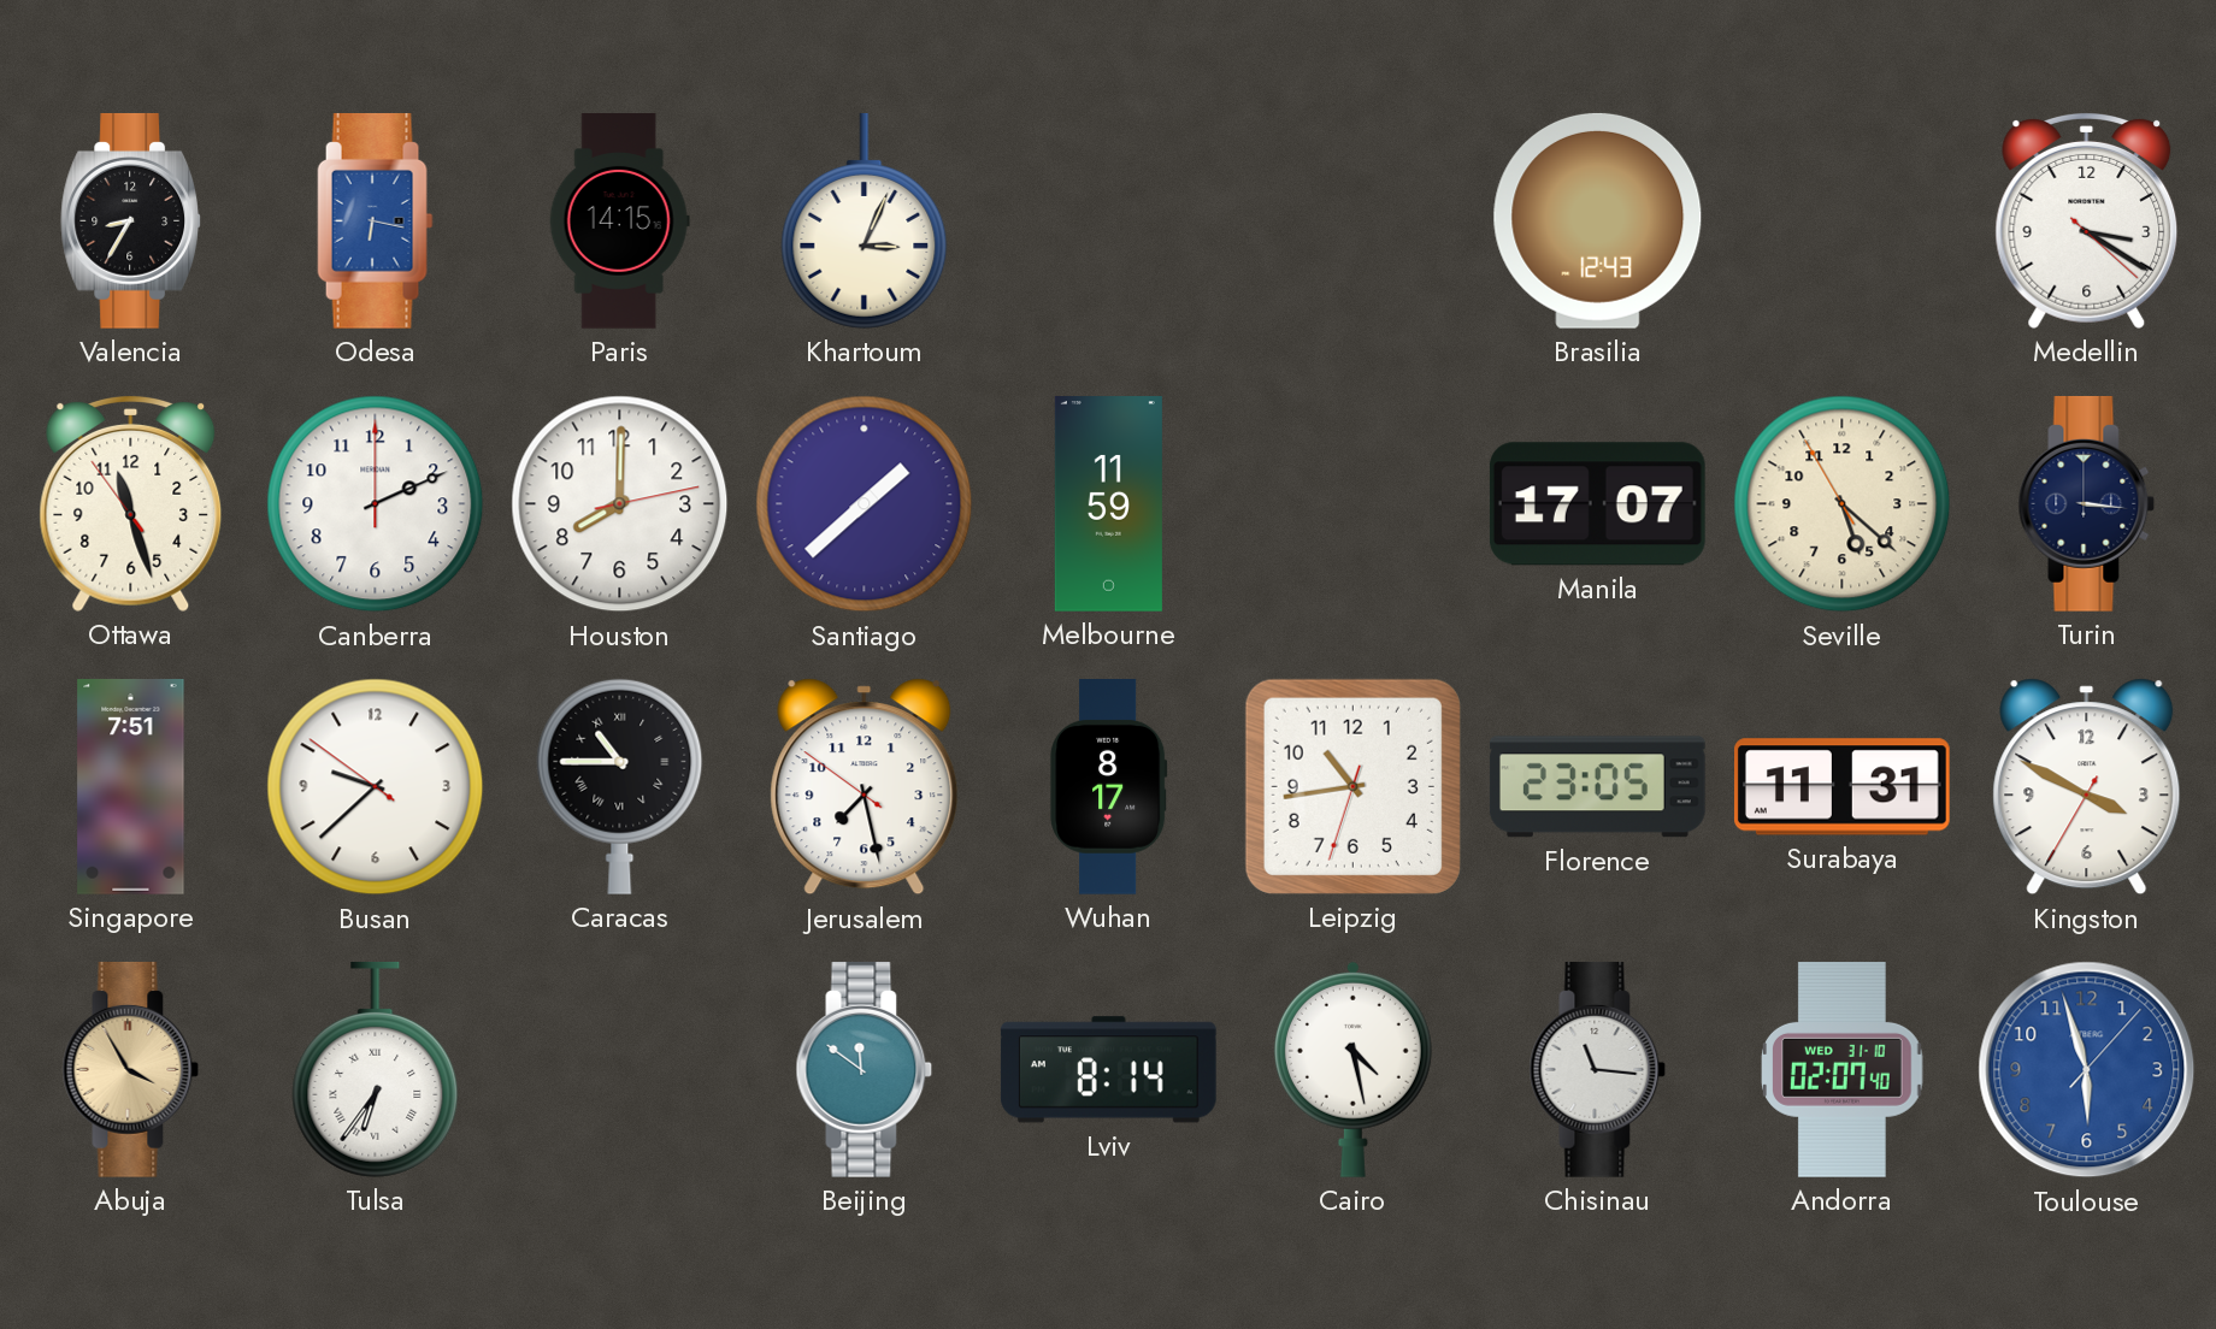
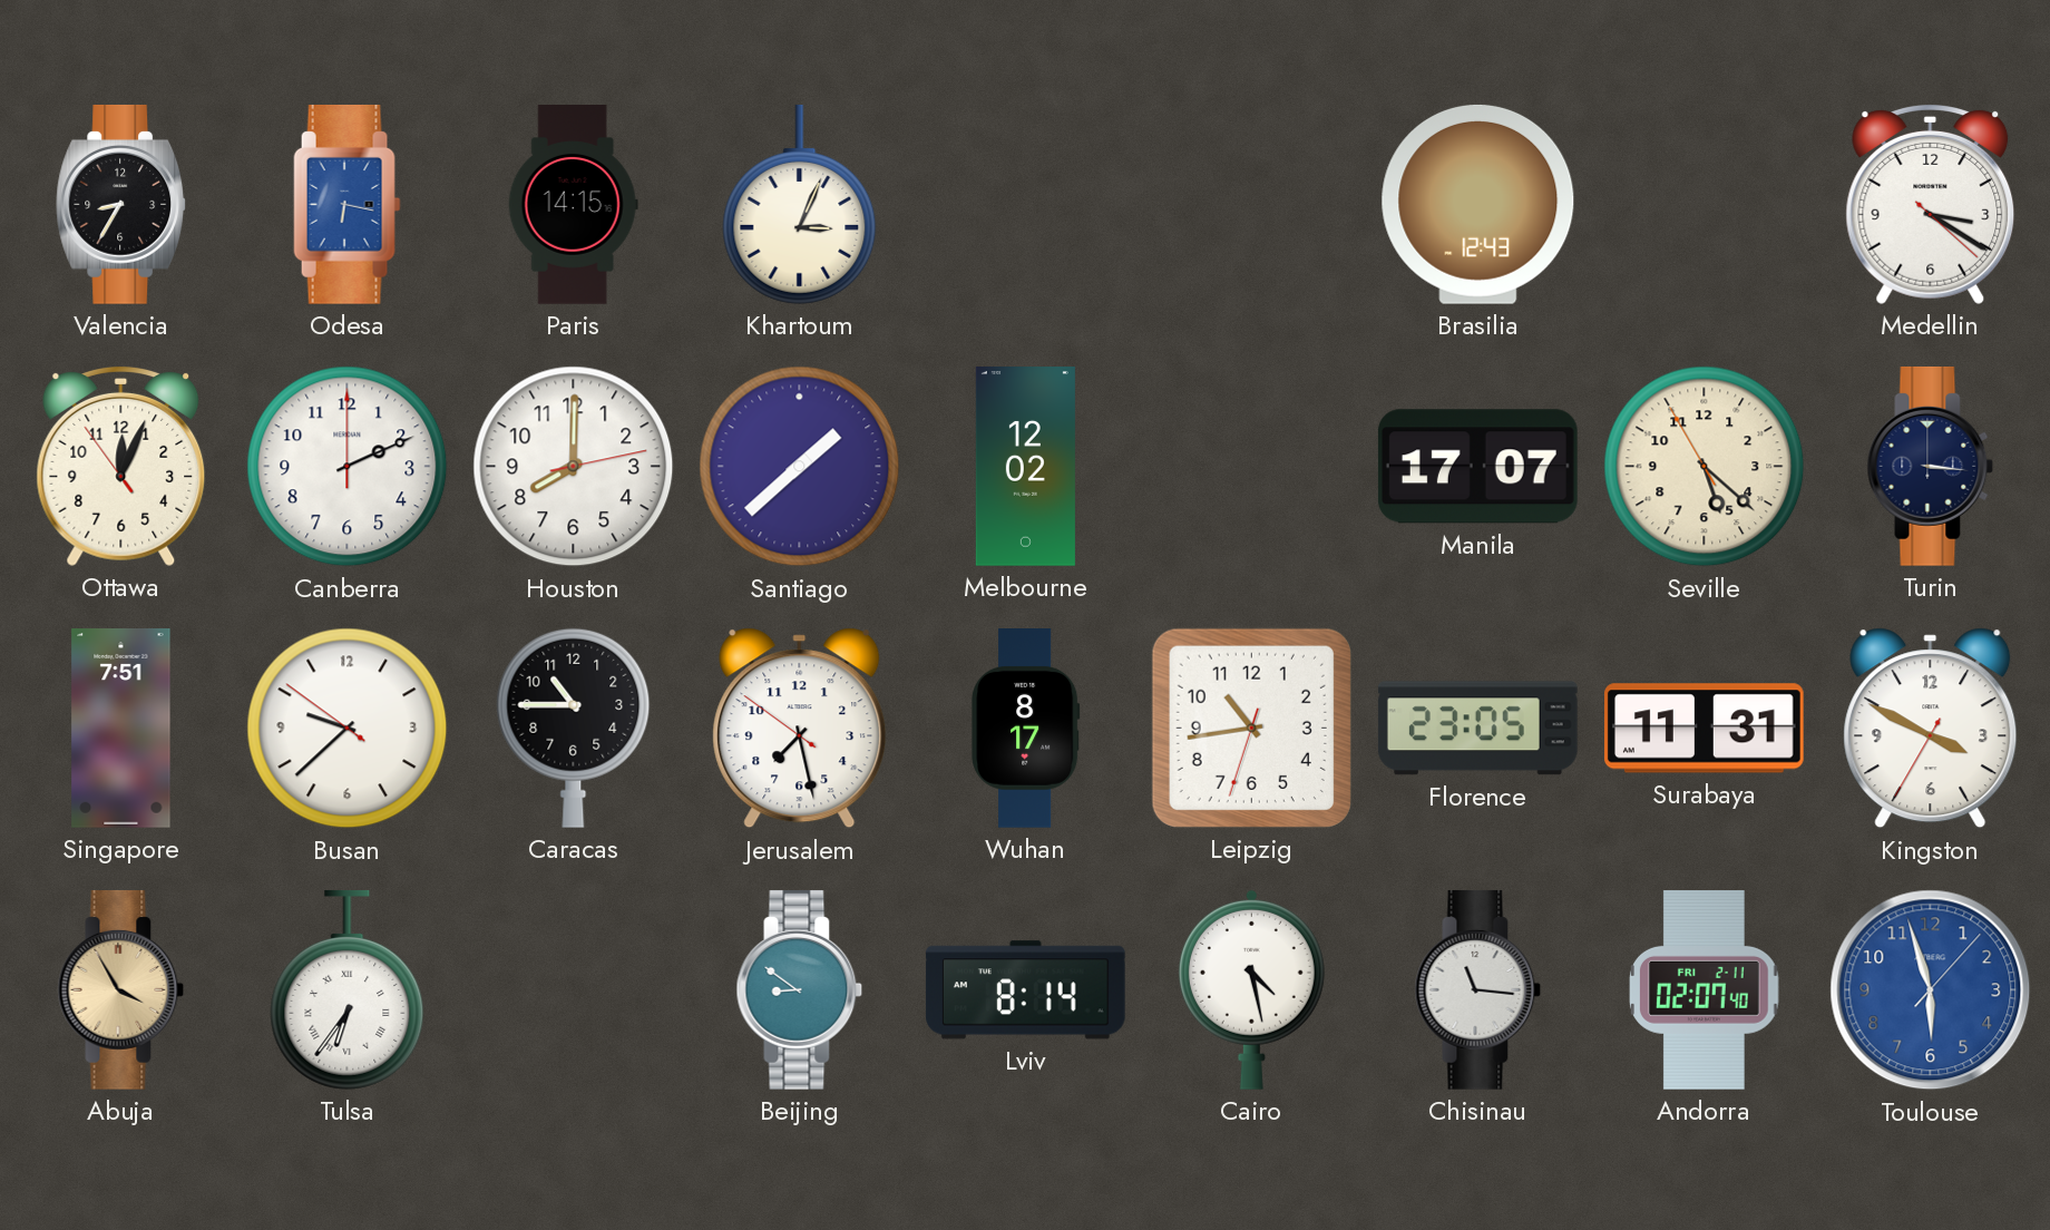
Ottawa: 11:26 -> 12:03 (121, 467)
Melbourne: 11:59 -> 12:02 (1025, 467)
Caracas numerals: Roman -> Arabic (574, 728)
Beijing: 11:51 -> 8:51 (800, 989)
Andorra date: WED 31-10 -> FRI 2-11 (1705, 990)
